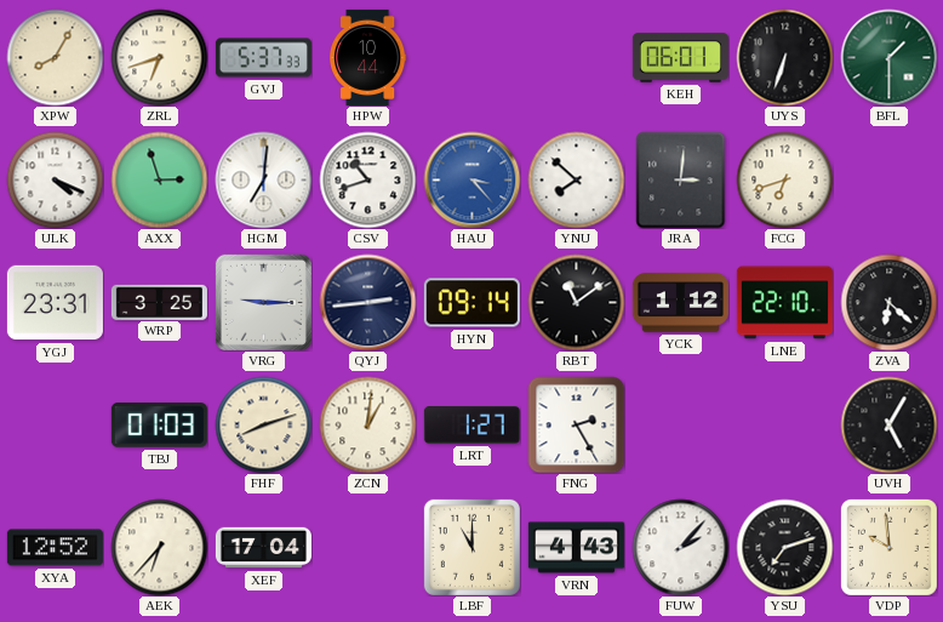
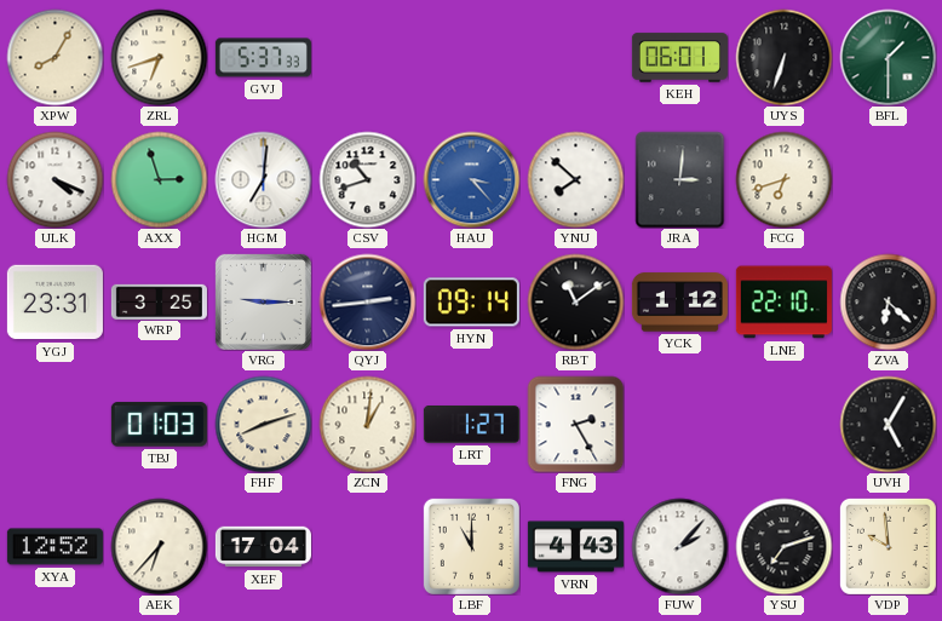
HPW: 10:44 -> none (368, 57)
